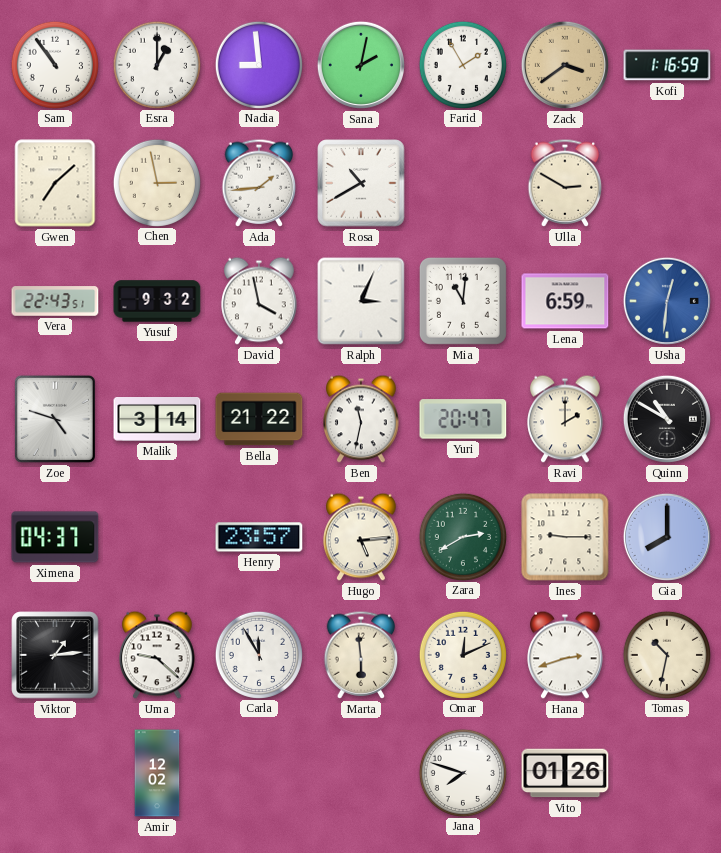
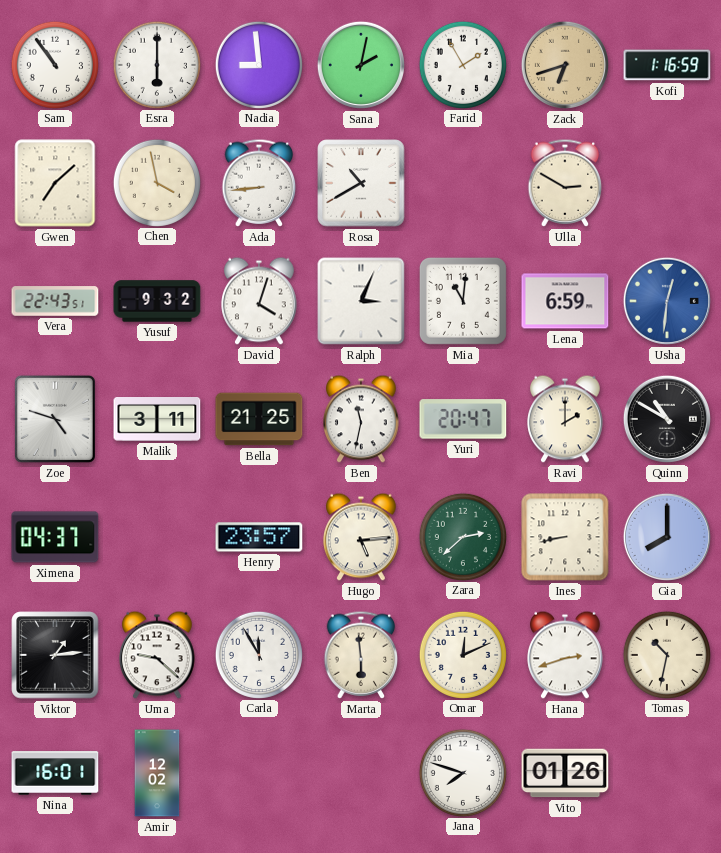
Esra: 1:00 -> 6:00 (156, 64)
Zack: 3:39 -> 6:42 (565, 65)
Chen: 2:58 -> 3:58 (156, 182)
Ada: 1:44 -> 8:44 (259, 183)
David: 3:58 -> 4:03 (259, 301)
Malik: 3:14 -> 3:11 (157, 420)
Bella: 21:22 -> 21:25 (259, 419)
Zara: 2:40 -> 2:38 (462, 536)
Ines: 9:15 -> 8:43 (565, 537)
Nina: none -> 16:01 (55, 773)
